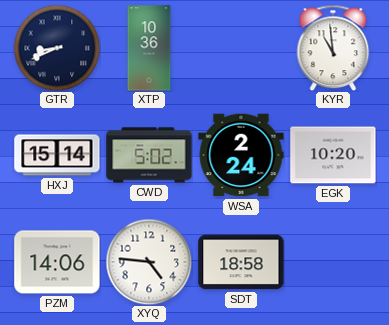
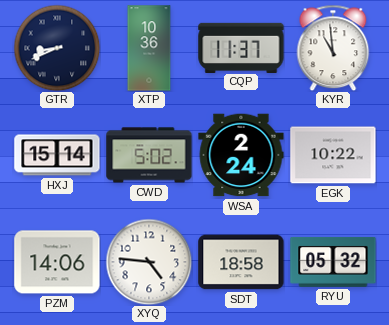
CQP: none -> 11:37 (241, 47)
EGK: 10:20 -> 10:22 (333, 155)
RYU: none -> 05:32 (333, 262)
